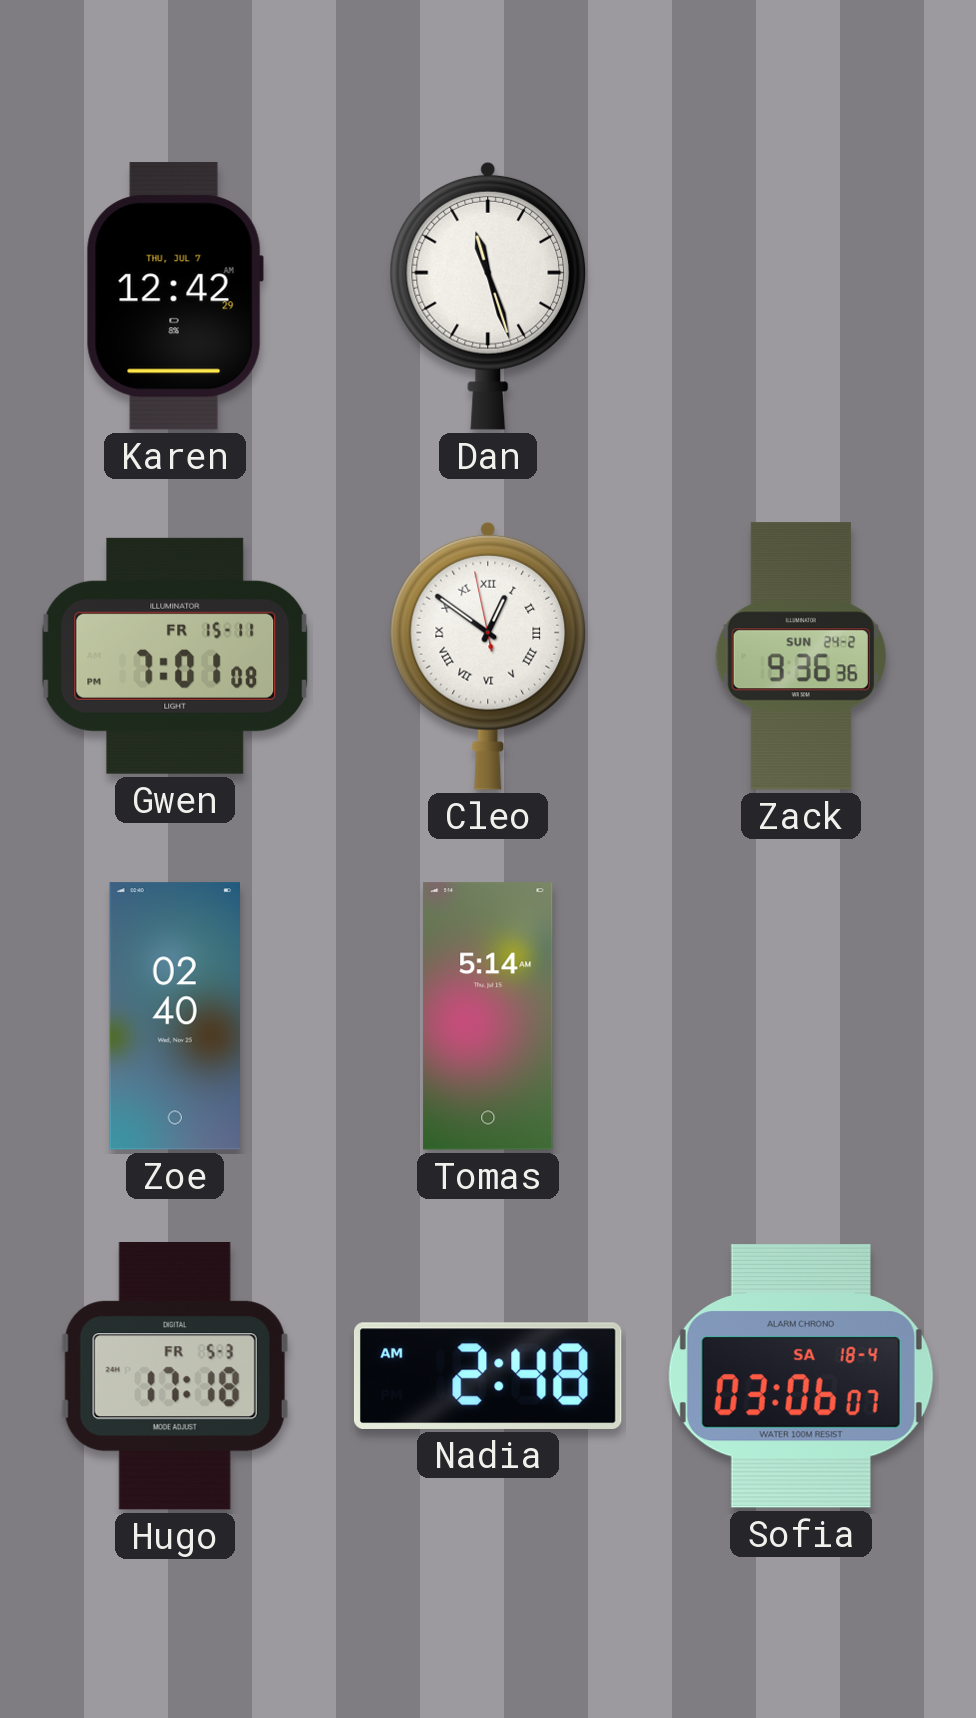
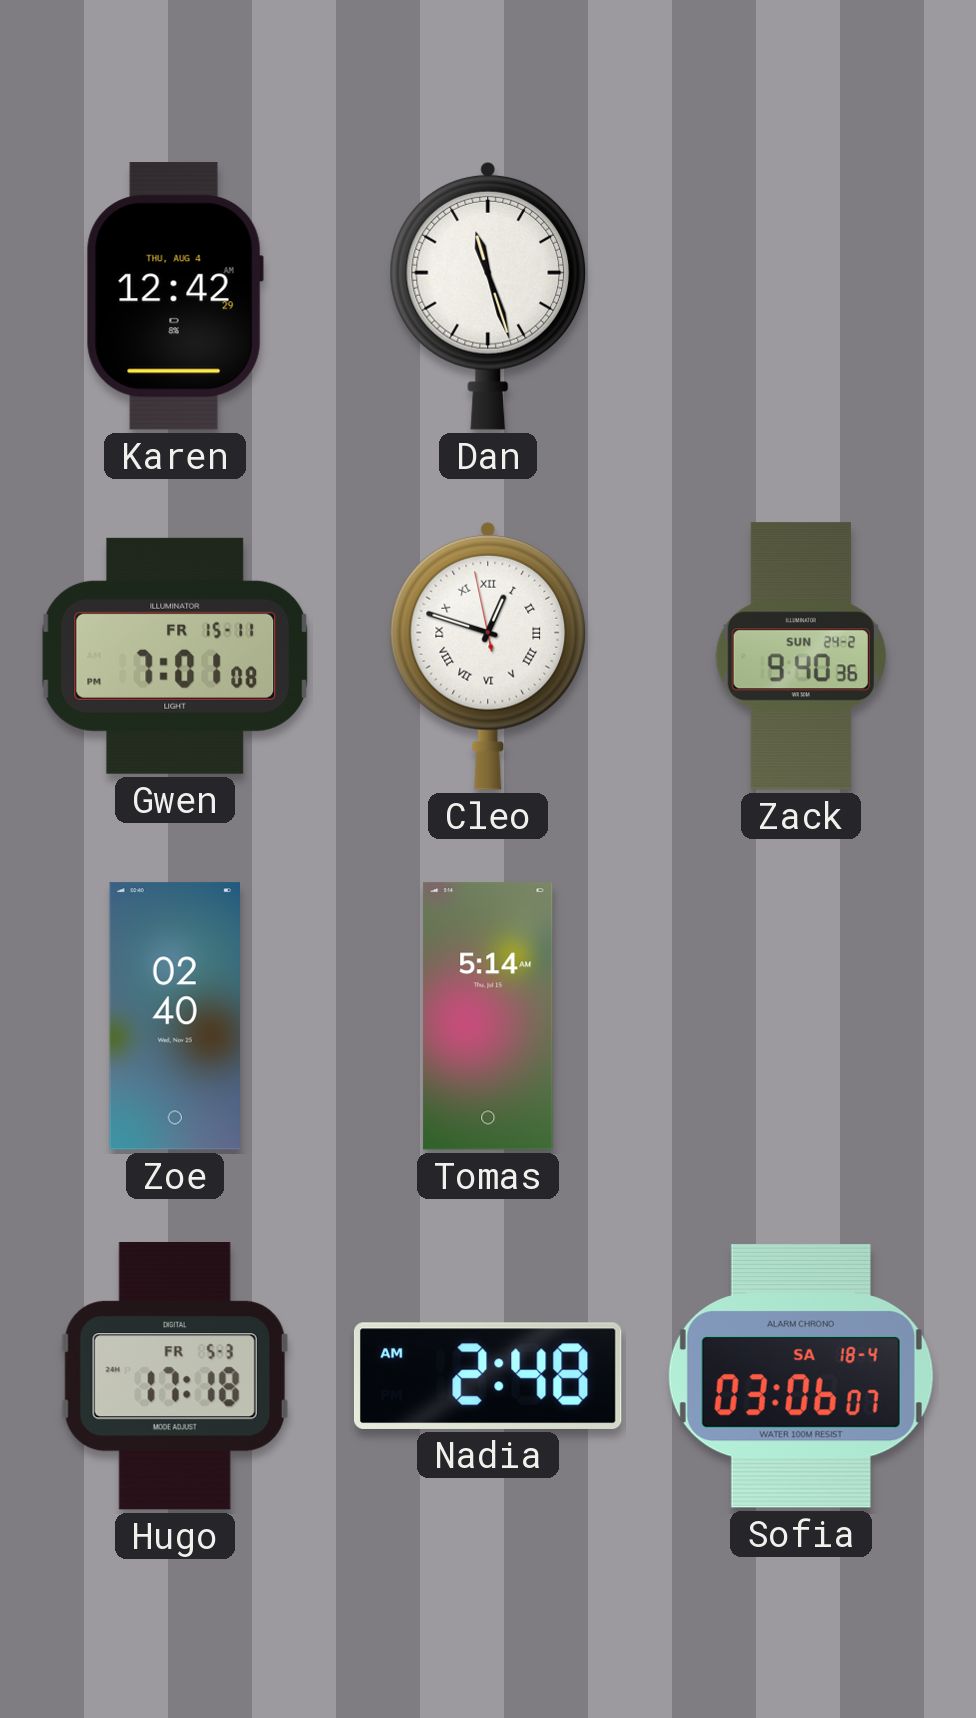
Karen date: THU, JUL 7 -> THU, AUG 4 (175, 296)
Cleo: 12:50 -> 12:47 (488, 656)
Zack: 9:36 -> 9:40 (801, 656)
